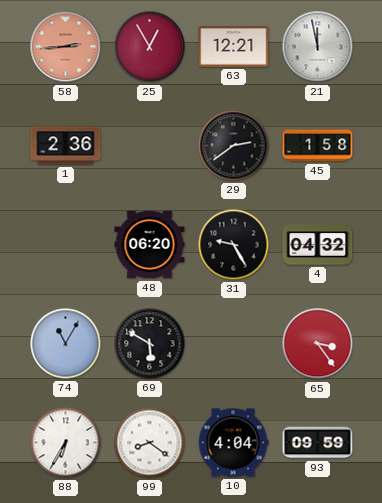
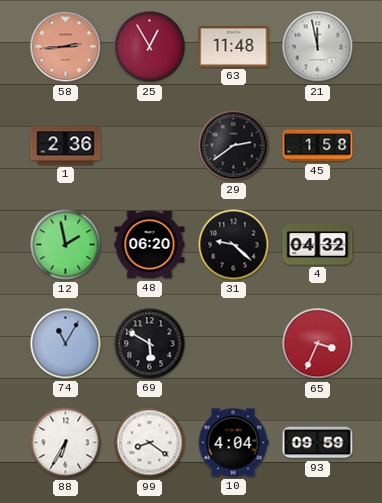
63: 12:21 -> 11:48 (234, 47)
12: none -> 1:58 (66, 245)
31: 9:25 -> 9:22 (234, 245)
65: 3:24 -> 3:34 (318, 344)
